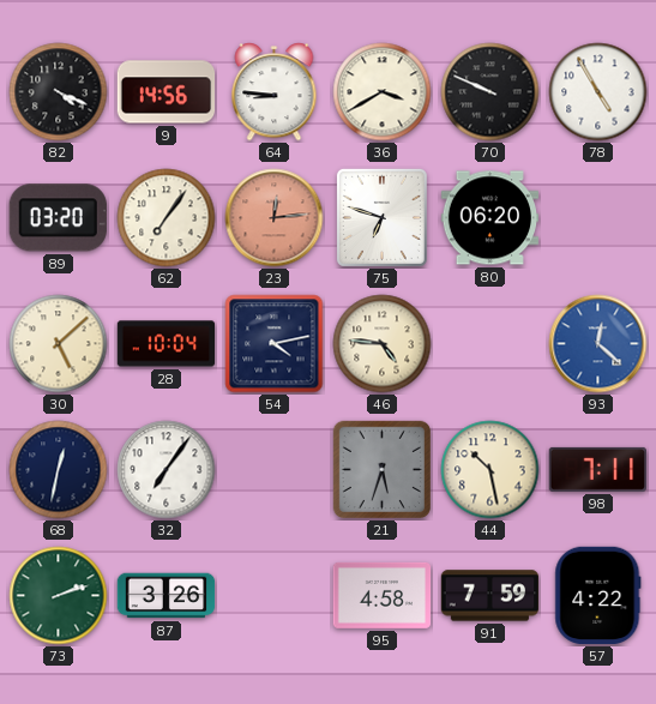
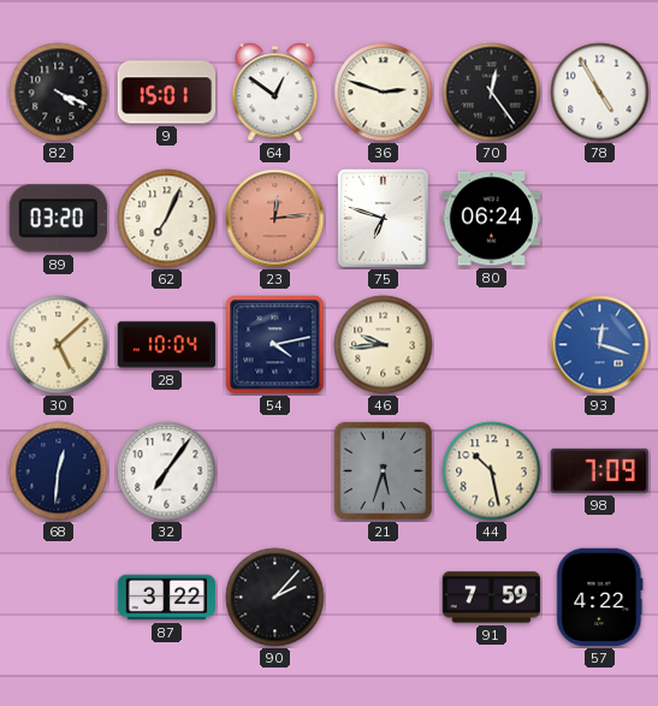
9: 14:56 -> 15:01 (167, 93)
64: 8:46 -> 12:51 (275, 93)
36: 3:40 -> 2:48 (384, 93)
70: 9:49 -> 12:24 (492, 93)
62: 7:06 -> 7:04 (167, 219)
80: 06:20 -> 06:24 (492, 219)
46: 4:46 -> 9:44 (384, 345)
93: 12:22 -> 12:18 (600, 345)
68: 12:32 -> 12:31 (59, 471)
98: 7:11 -> 7:09 (599, 470)
73: 2:12 -> none (59, 596)
87: 3:26 -> 3:22 (167, 598)
90: none -> 2:07 (275, 598)
95: 4:58 -> none (383, 595)
